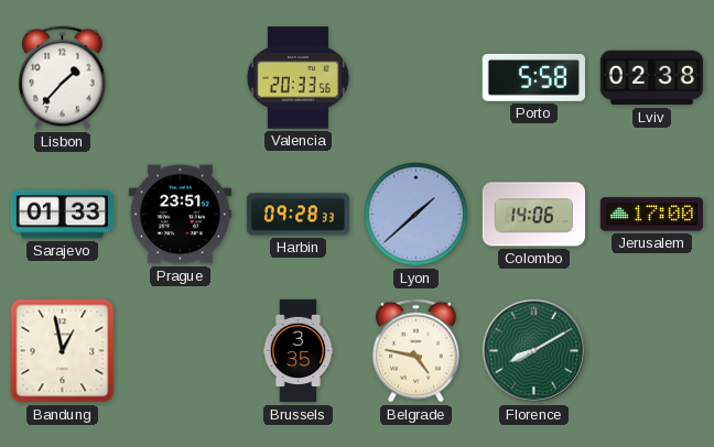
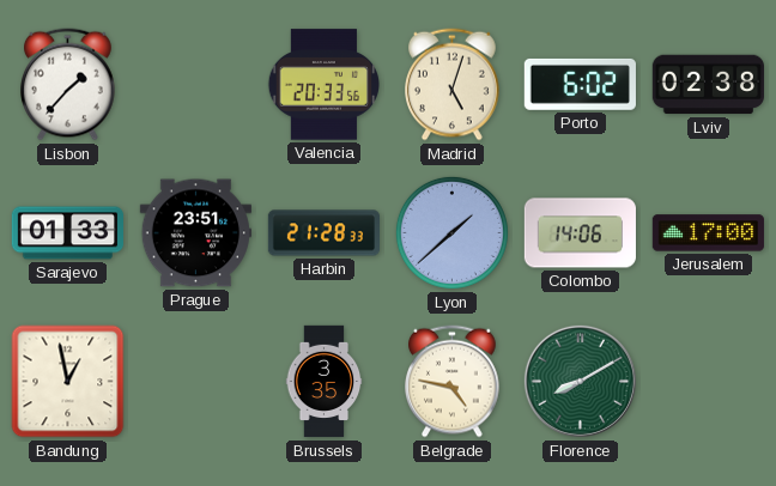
Madrid: none -> 5:03 (453, 85)
Porto: 5:58 -> 6:02 (580, 84)
Harbin: 09:28 -> 21:28 (323, 233)
